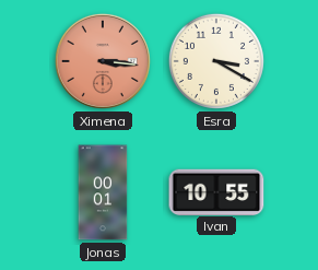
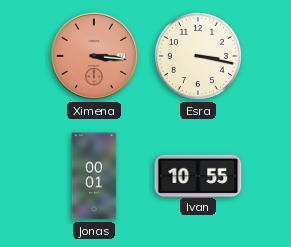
Esra: 3:20 -> 3:17 (198, 56)
